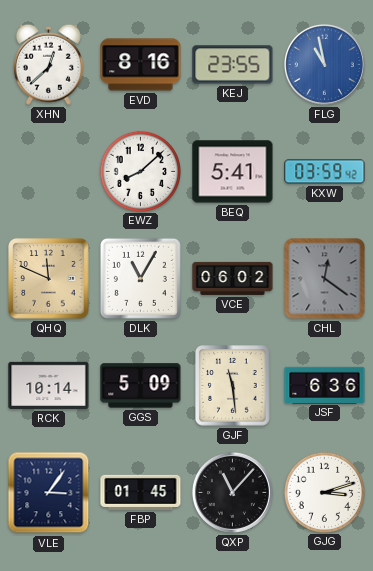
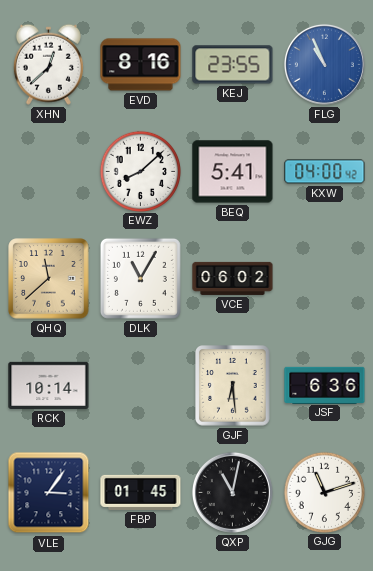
FLG: 10:58 -> 10:56 (324, 64)
KXW: 03:59 -> 04:00 (325, 172)
QHQ: 11:49 -> 11:38 (49, 279)
CHL: 12:21 -> none (325, 279)
GGS: 5:09 -> none (141, 386)
GJF: 11:29 -> 6:29 (233, 386)
QXP: 11:07 -> 11:02 (232, 492)
GJG: 3:12 -> 11:12 (324, 492)
